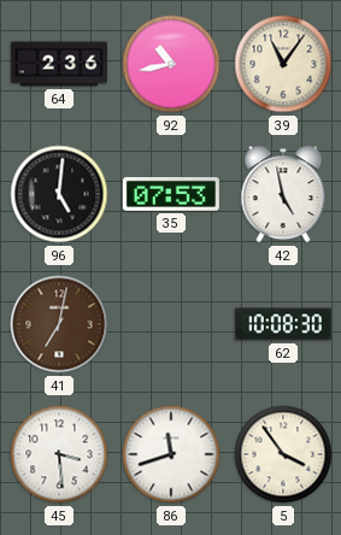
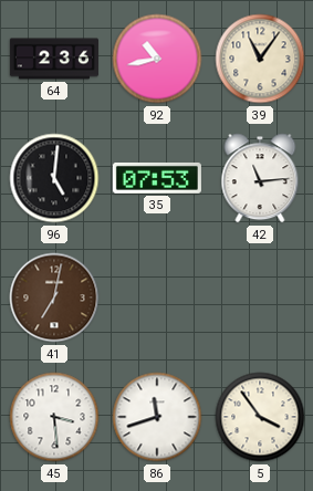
42: 4:58 -> 11:14 (260, 178)
62: 10:08 -> none (283, 324)
